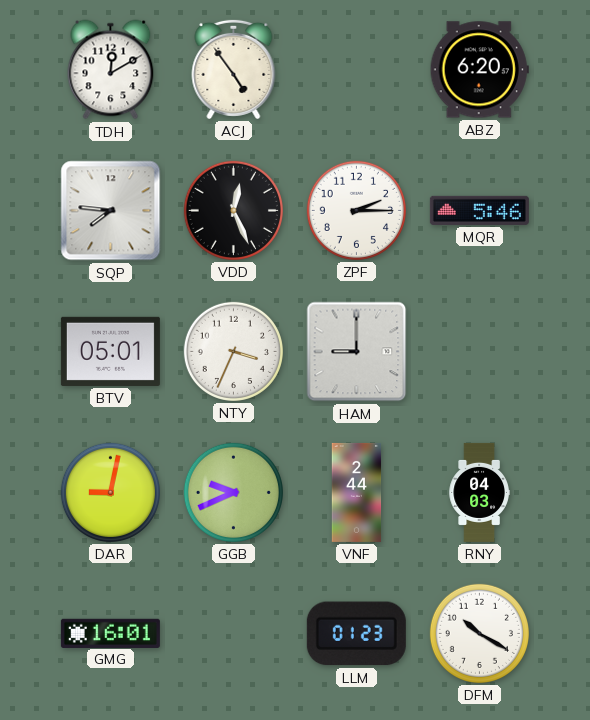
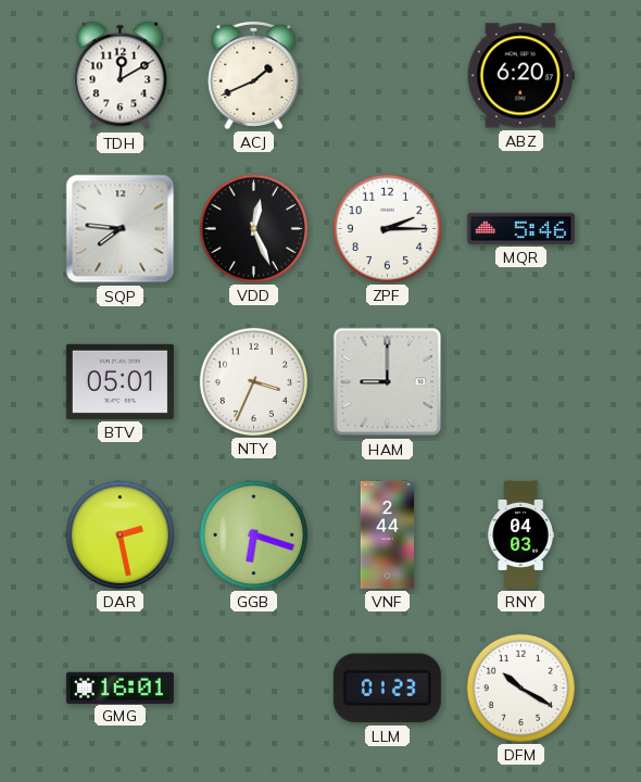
ACJ: 4:54 -> 1:41 (254, 75)
DAR: 9:02 -> 2:28 (120, 534)
GGB: 9:41 -> 6:18 (253, 534)
